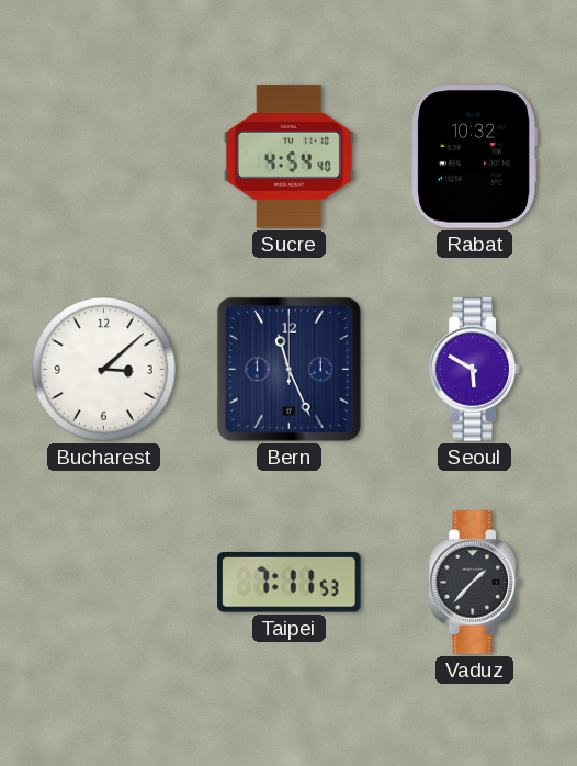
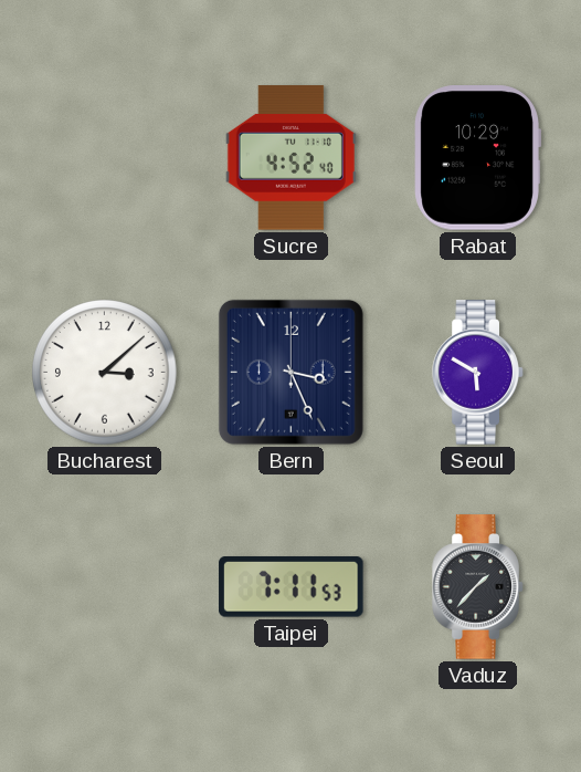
Sucre: 4:54 -> 4:52 (290, 158)
Rabat: 10:32 -> 10:29 (477, 158)
Bern: 11:26 -> 3:26 (290, 372)
